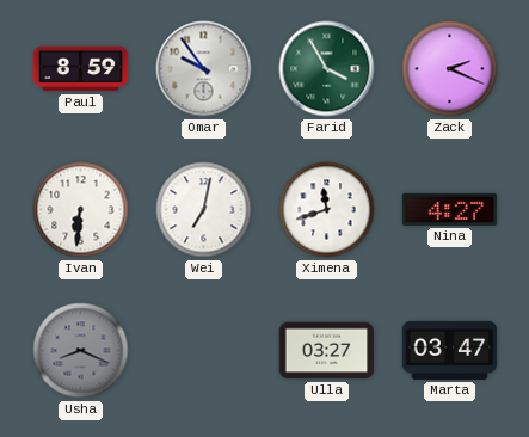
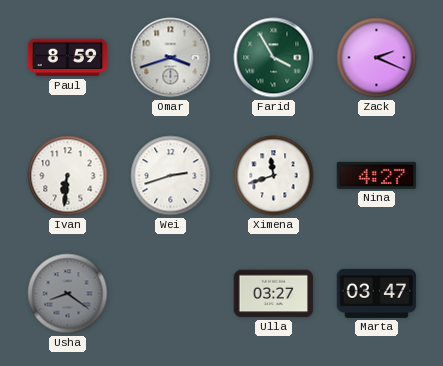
Omar: 9:54 -> 3:42 (171, 58)
Wei: 7:02 -> 2:42 (171, 176)
Usha: 8:19 -> 8:21 (68, 294)
